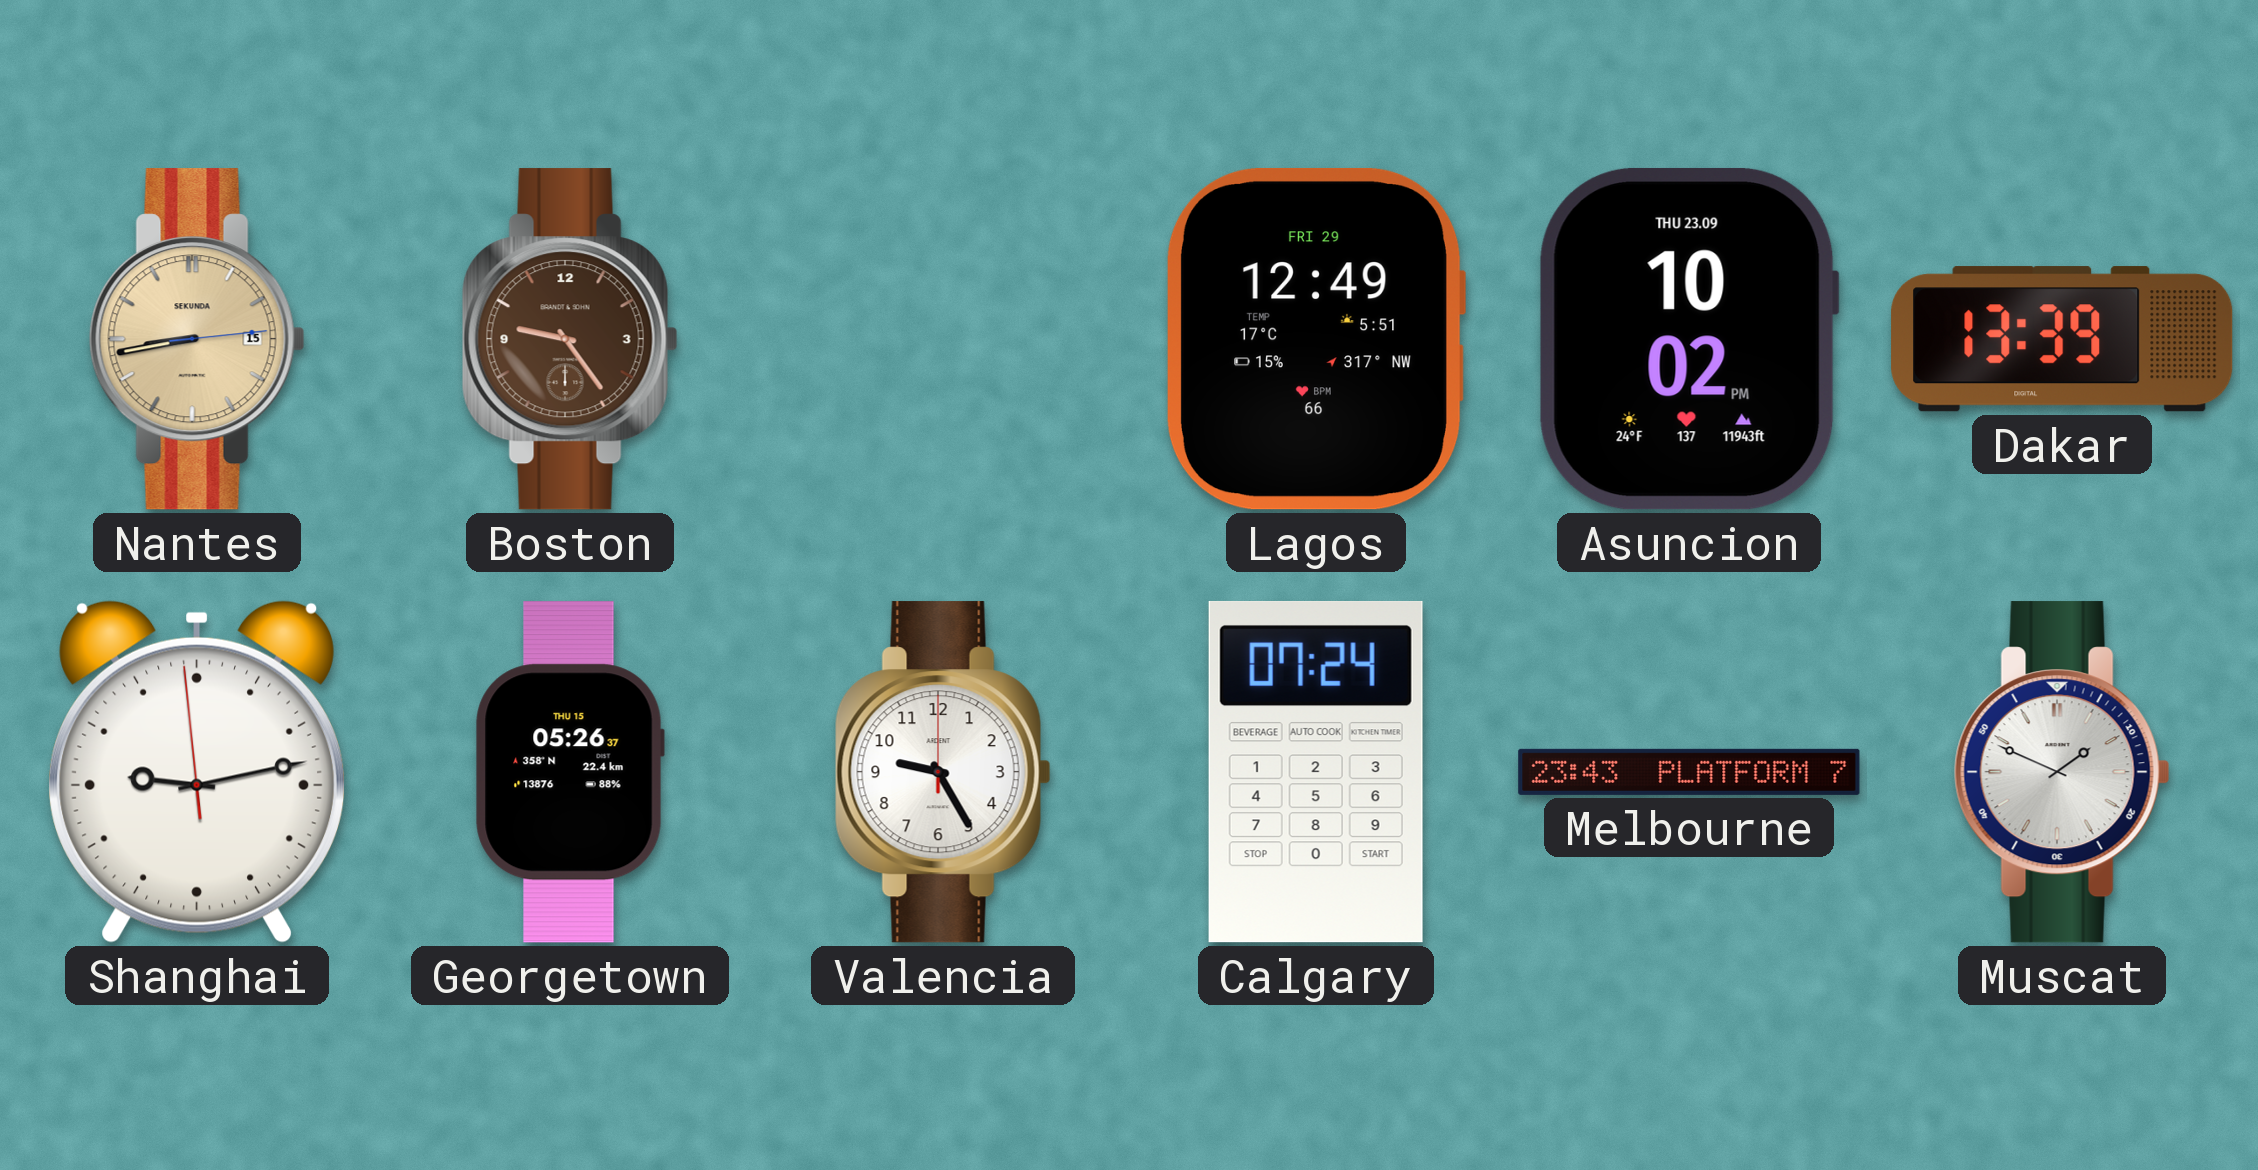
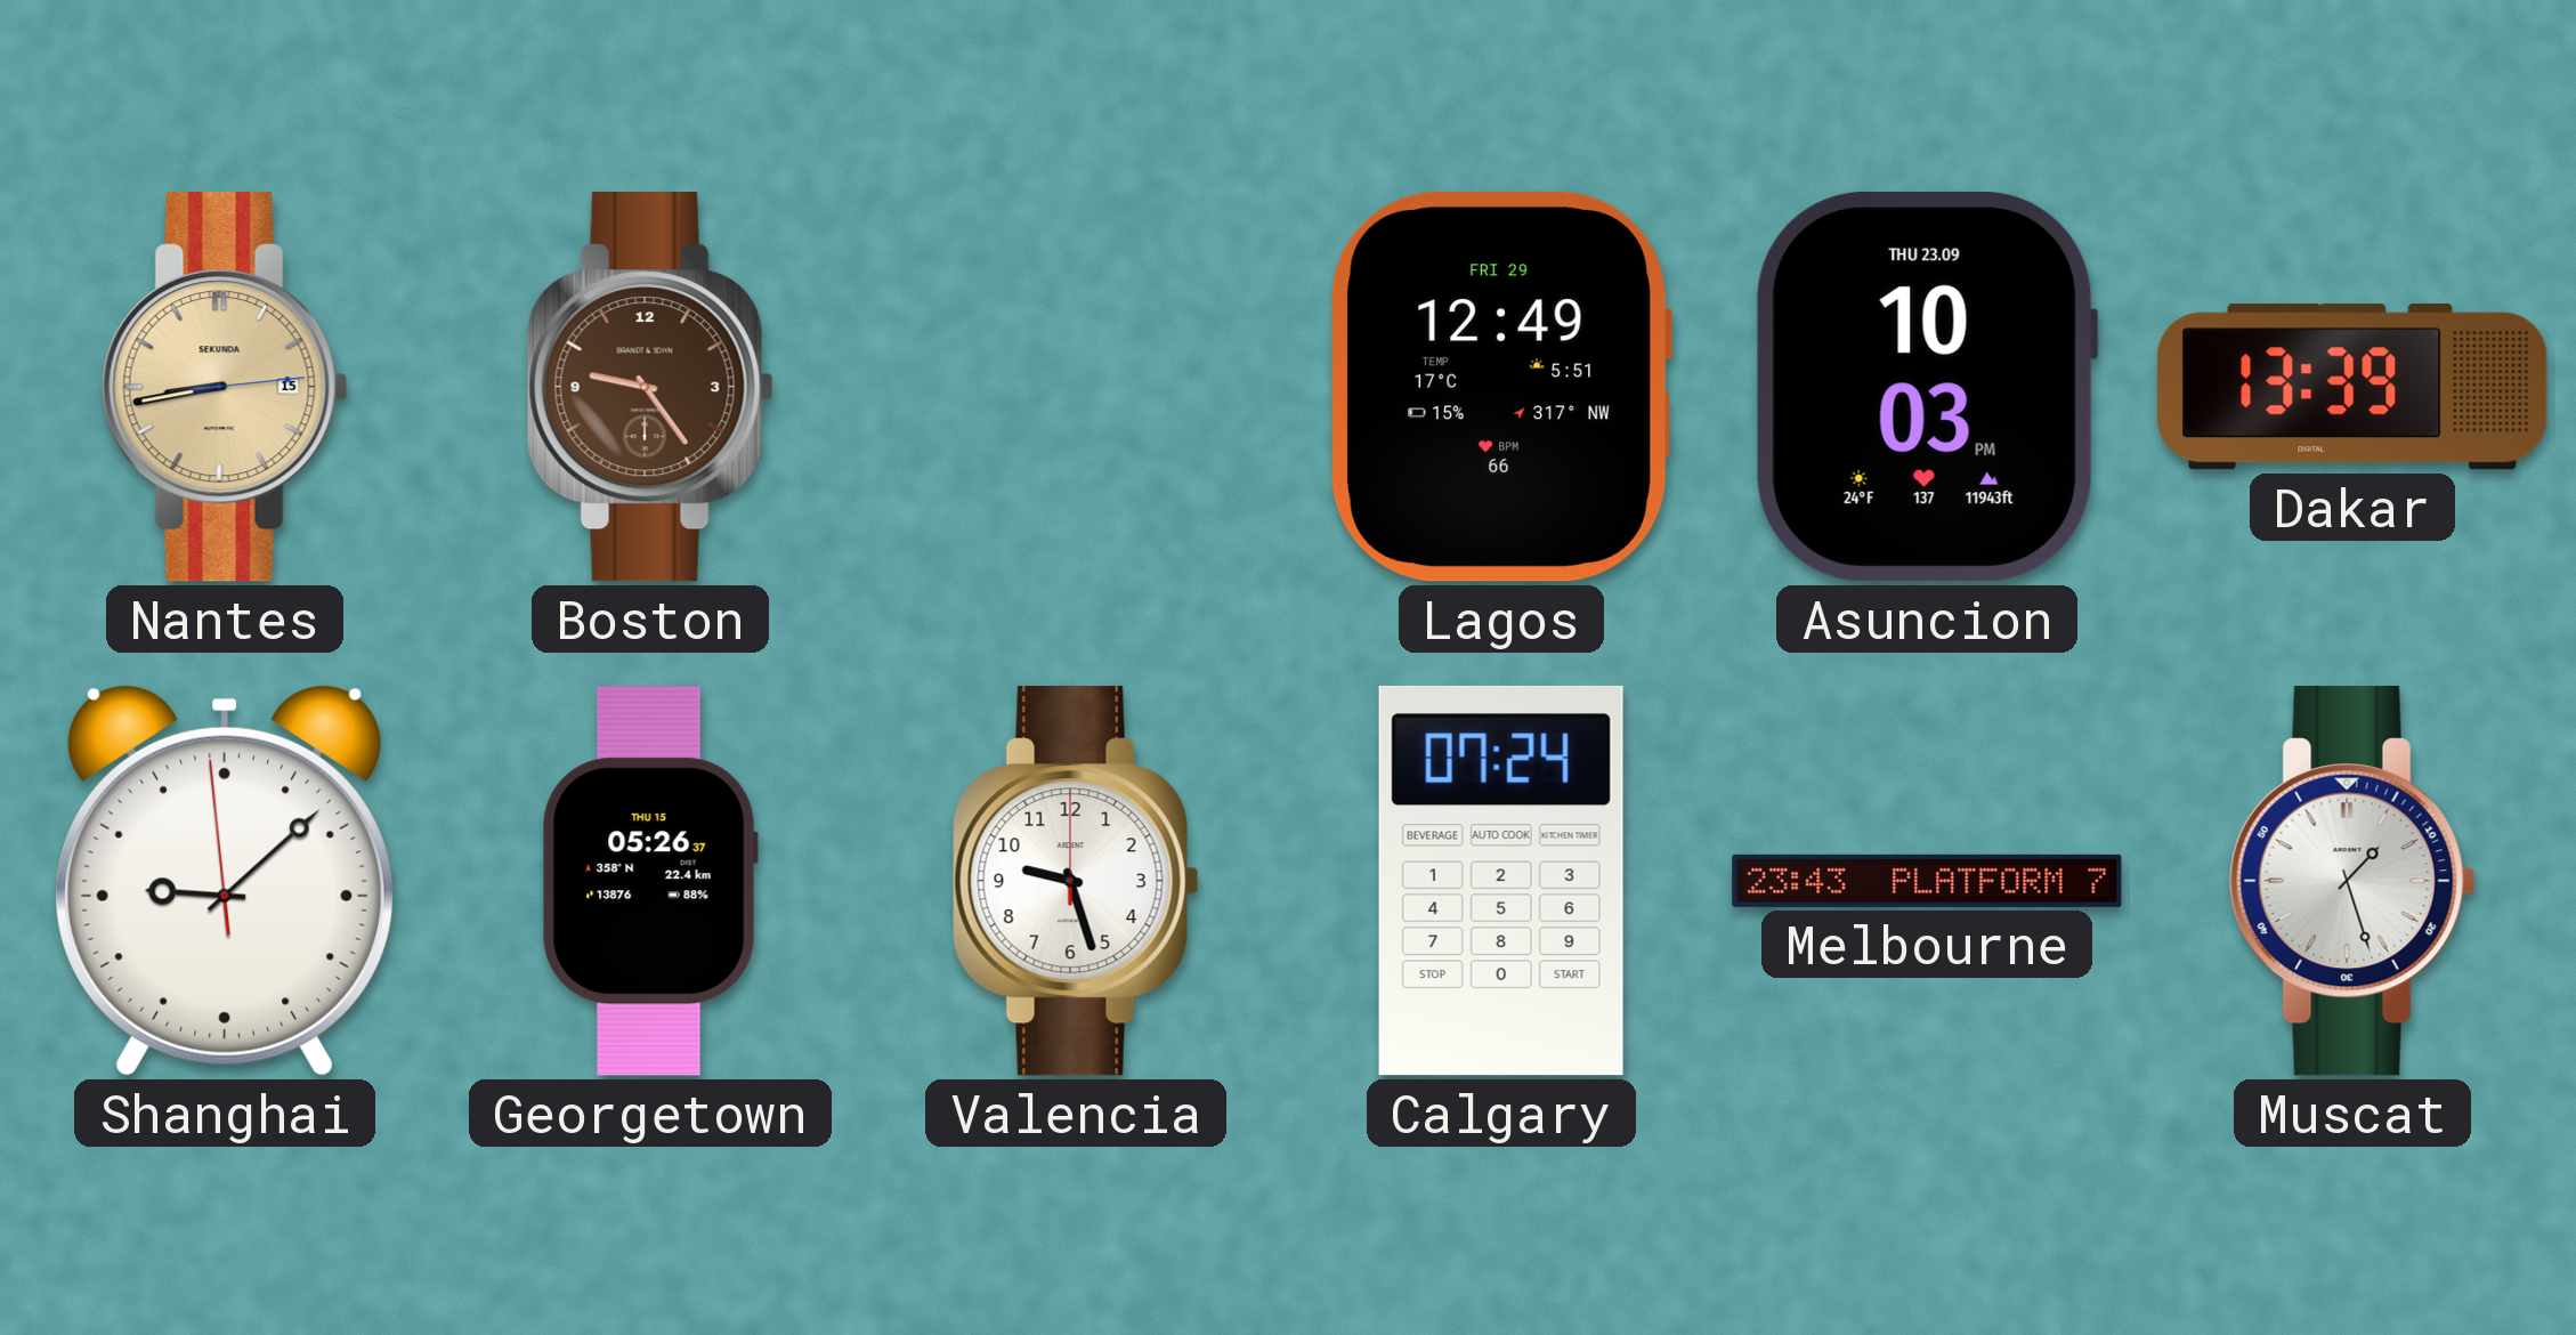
Asuncion: 10:02 -> 10:03 (1927, 387)
Shanghai: 9:12 -> 9:07 (224, 881)
Valencia: 9:25 -> 9:27 (1076, 881)
Muscat: 1:49 -> 1:27 (2352, 881)
